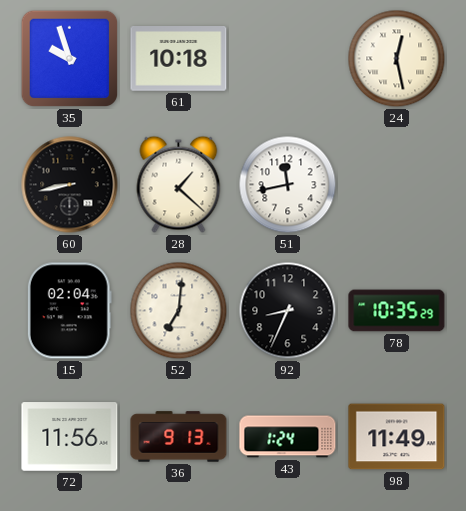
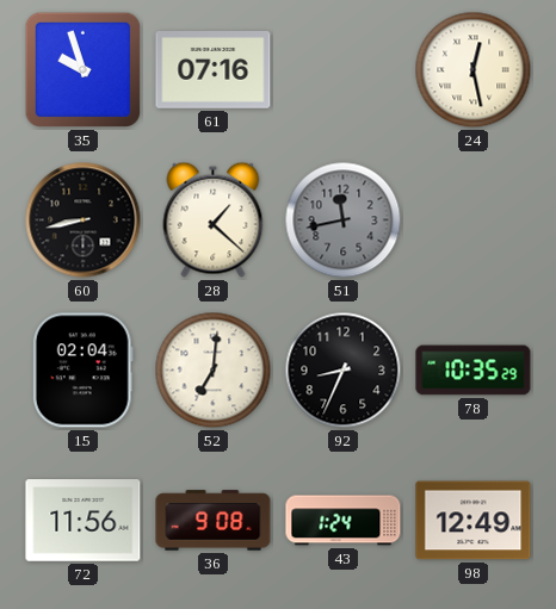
61: 10:18 -> 07:16 (214, 70)
51 dial: white -> grey (344, 220)
36: 9:13 -> 9:08 (214, 521)
98: 11:49 -> 12:49 (474, 521)
